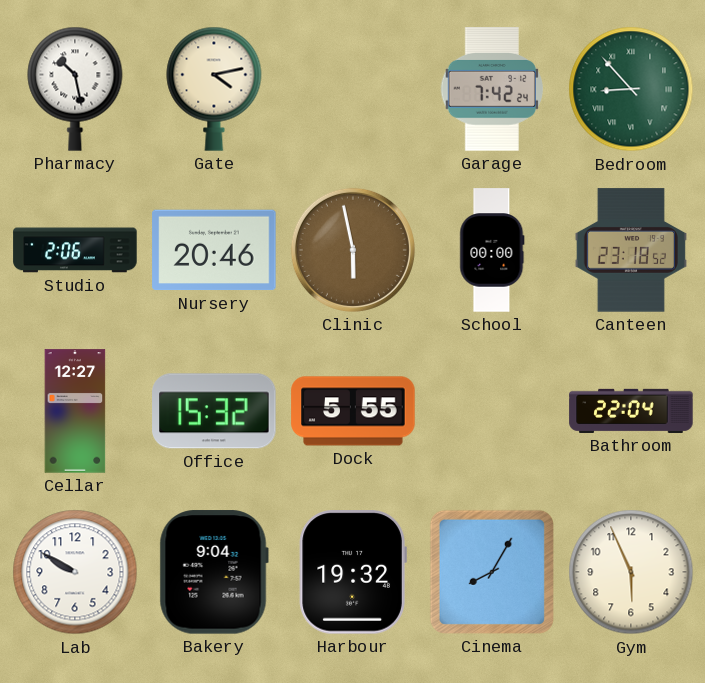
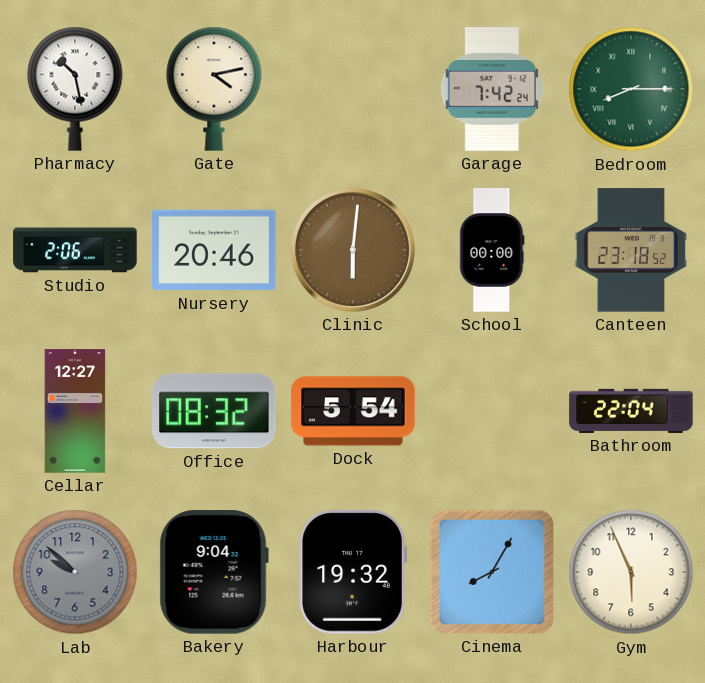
Bedroom: 8:53 -> 8:15 (631, 89)
Clinic: 5:58 -> 6:01 (353, 250)
Office: 15:32 -> 08:32 (214, 411)
Dock: 5:55 -> 5:54 (353, 411)
Lab: 9:50 -> 9:52 (75, 572)
Lab dial: white -> grey (75, 572)
